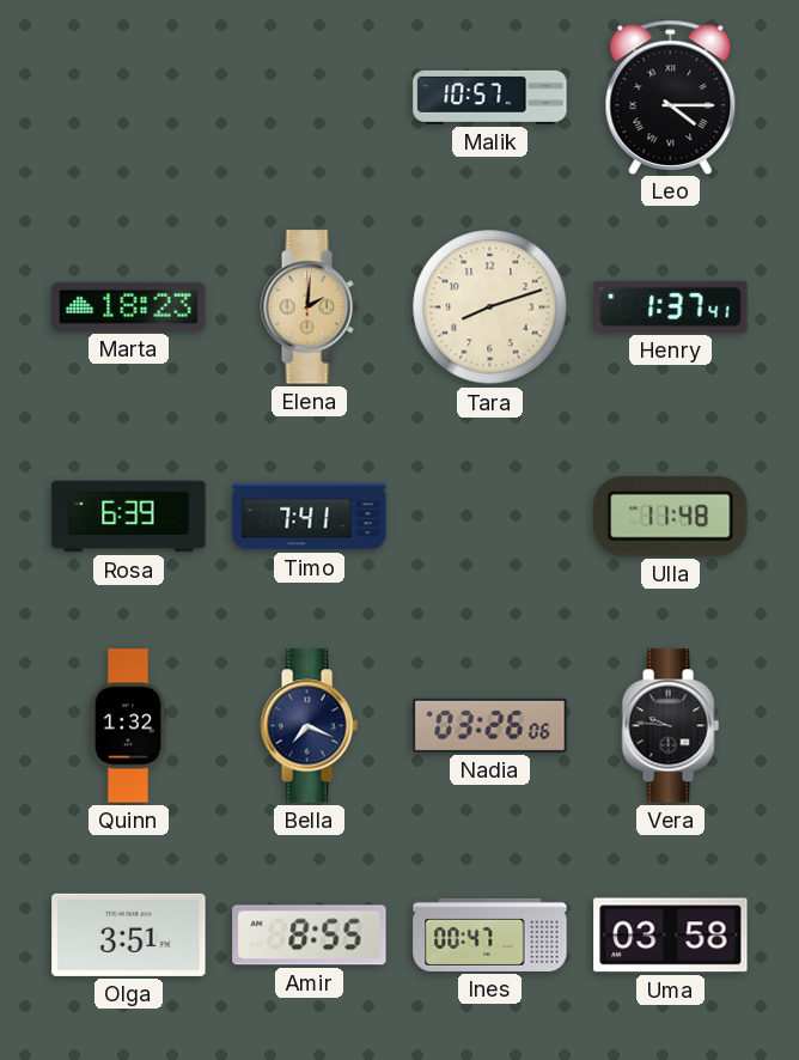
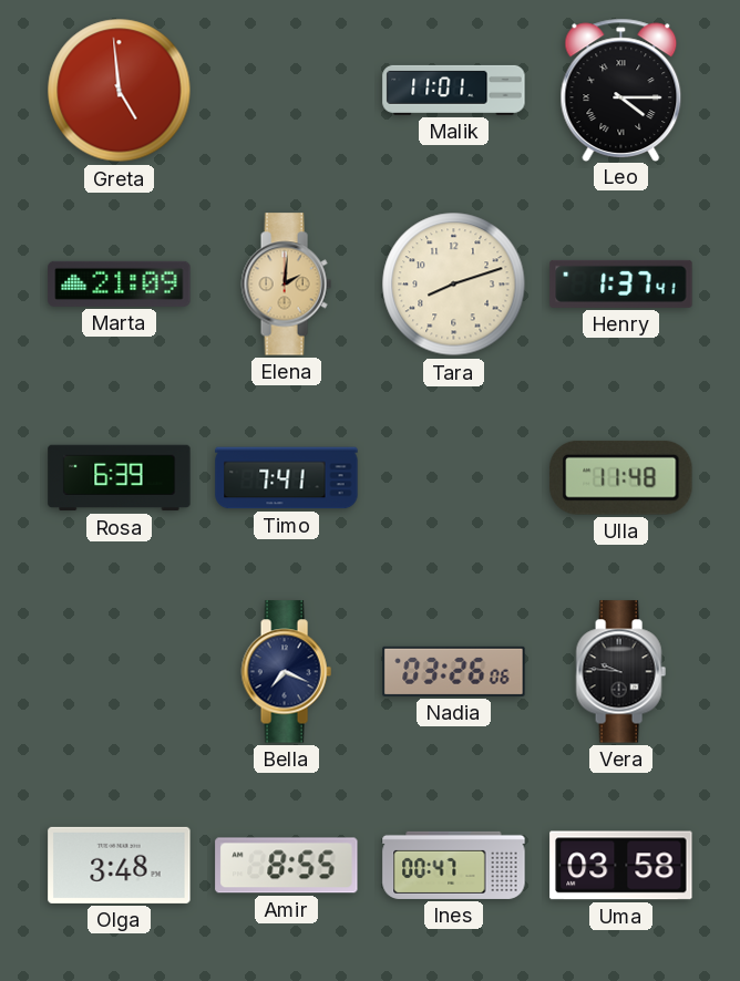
Greta: none -> 4:59 (120, 91)
Malik: 10:57 -> 11:01 (454, 90)
Marta: 18:23 -> 21:09 (120, 283)
Quinn: 1:32 -> none (128, 726)
Olga: 3:51 -> 3:48 (120, 865)
